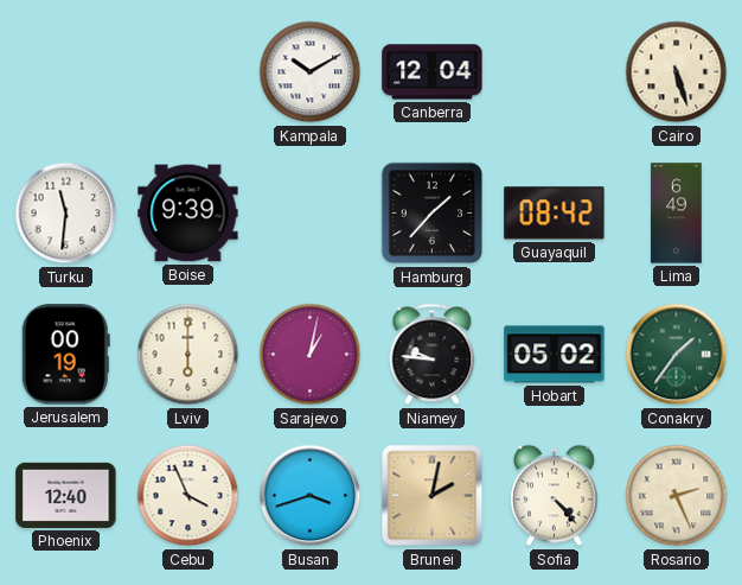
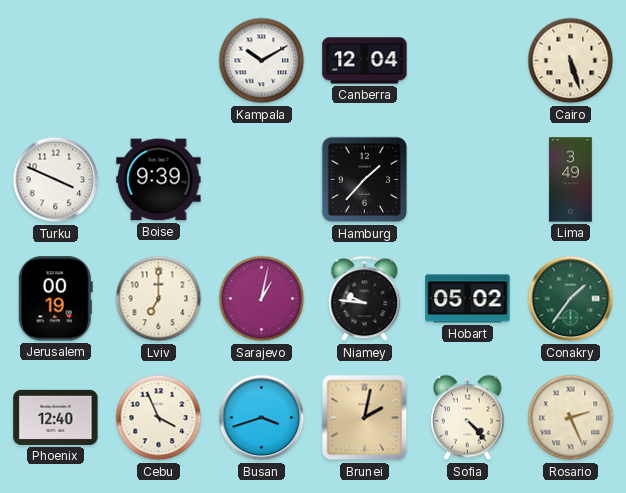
Turku: 11:31 -> 3:49 (56, 180)
Guayaquil: 08:42 -> none (555, 214)
Lima: 6:49 -> 3:49 (571, 180)
Lviv: 6:00 -> 7:00 (159, 299)
